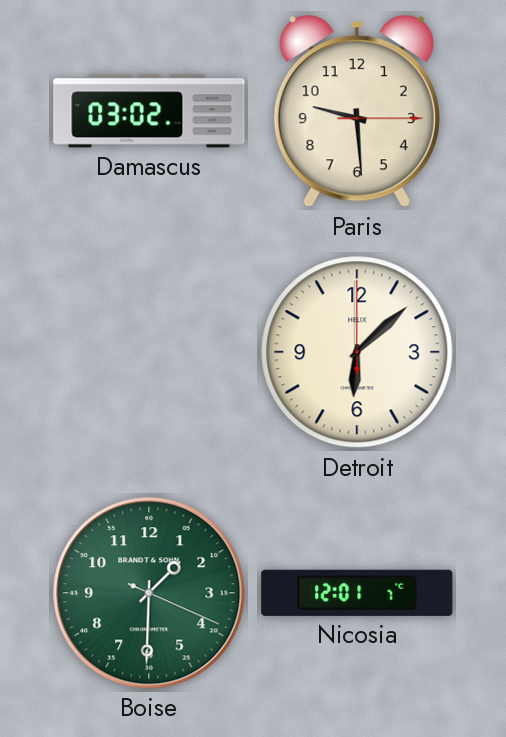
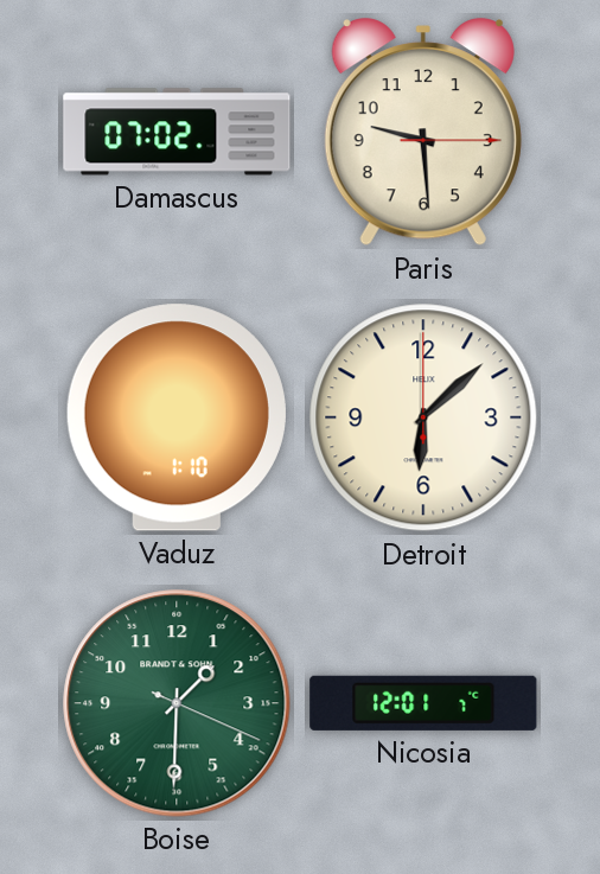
Damascus: 03:02 -> 07:02 (177, 132)
Vaduz: none -> 1:10 (177, 417)
